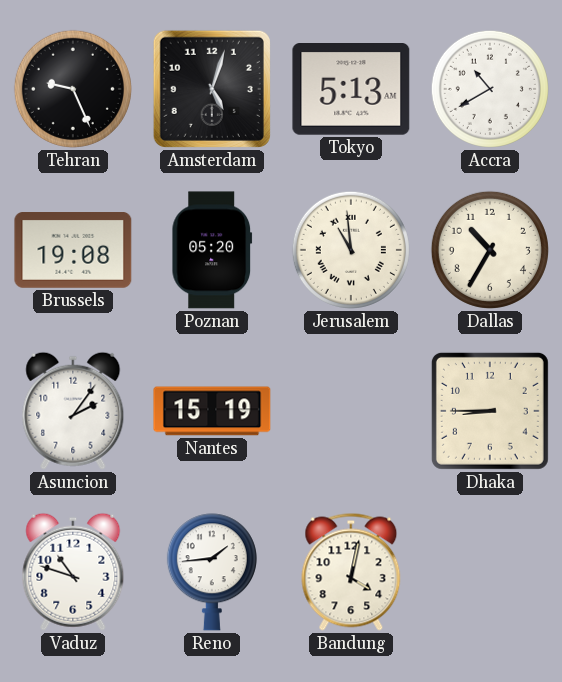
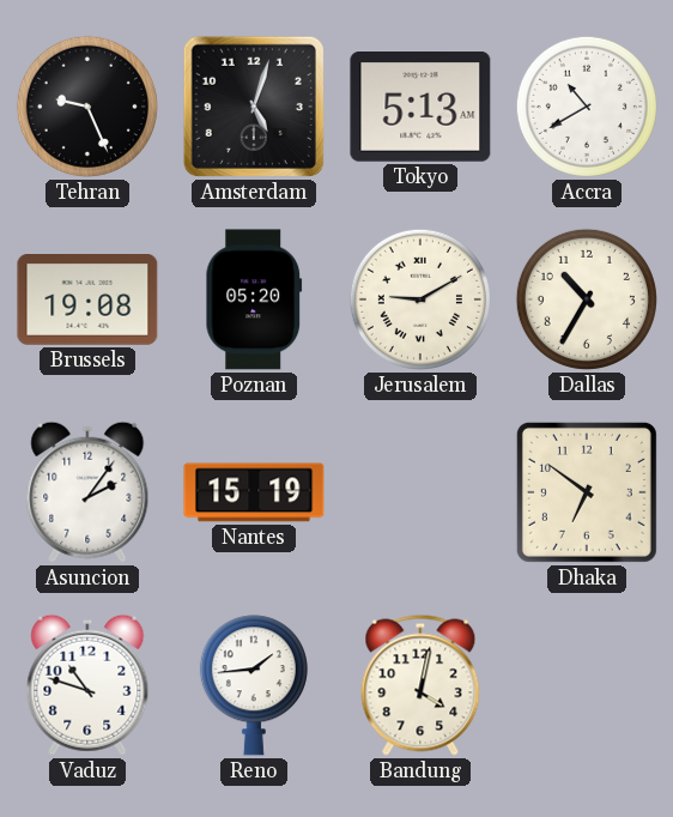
Jerusalem: 10:59 -> 9:10 (420, 299)
Dhaka: 8:45 -> 6:51 (587, 492)
